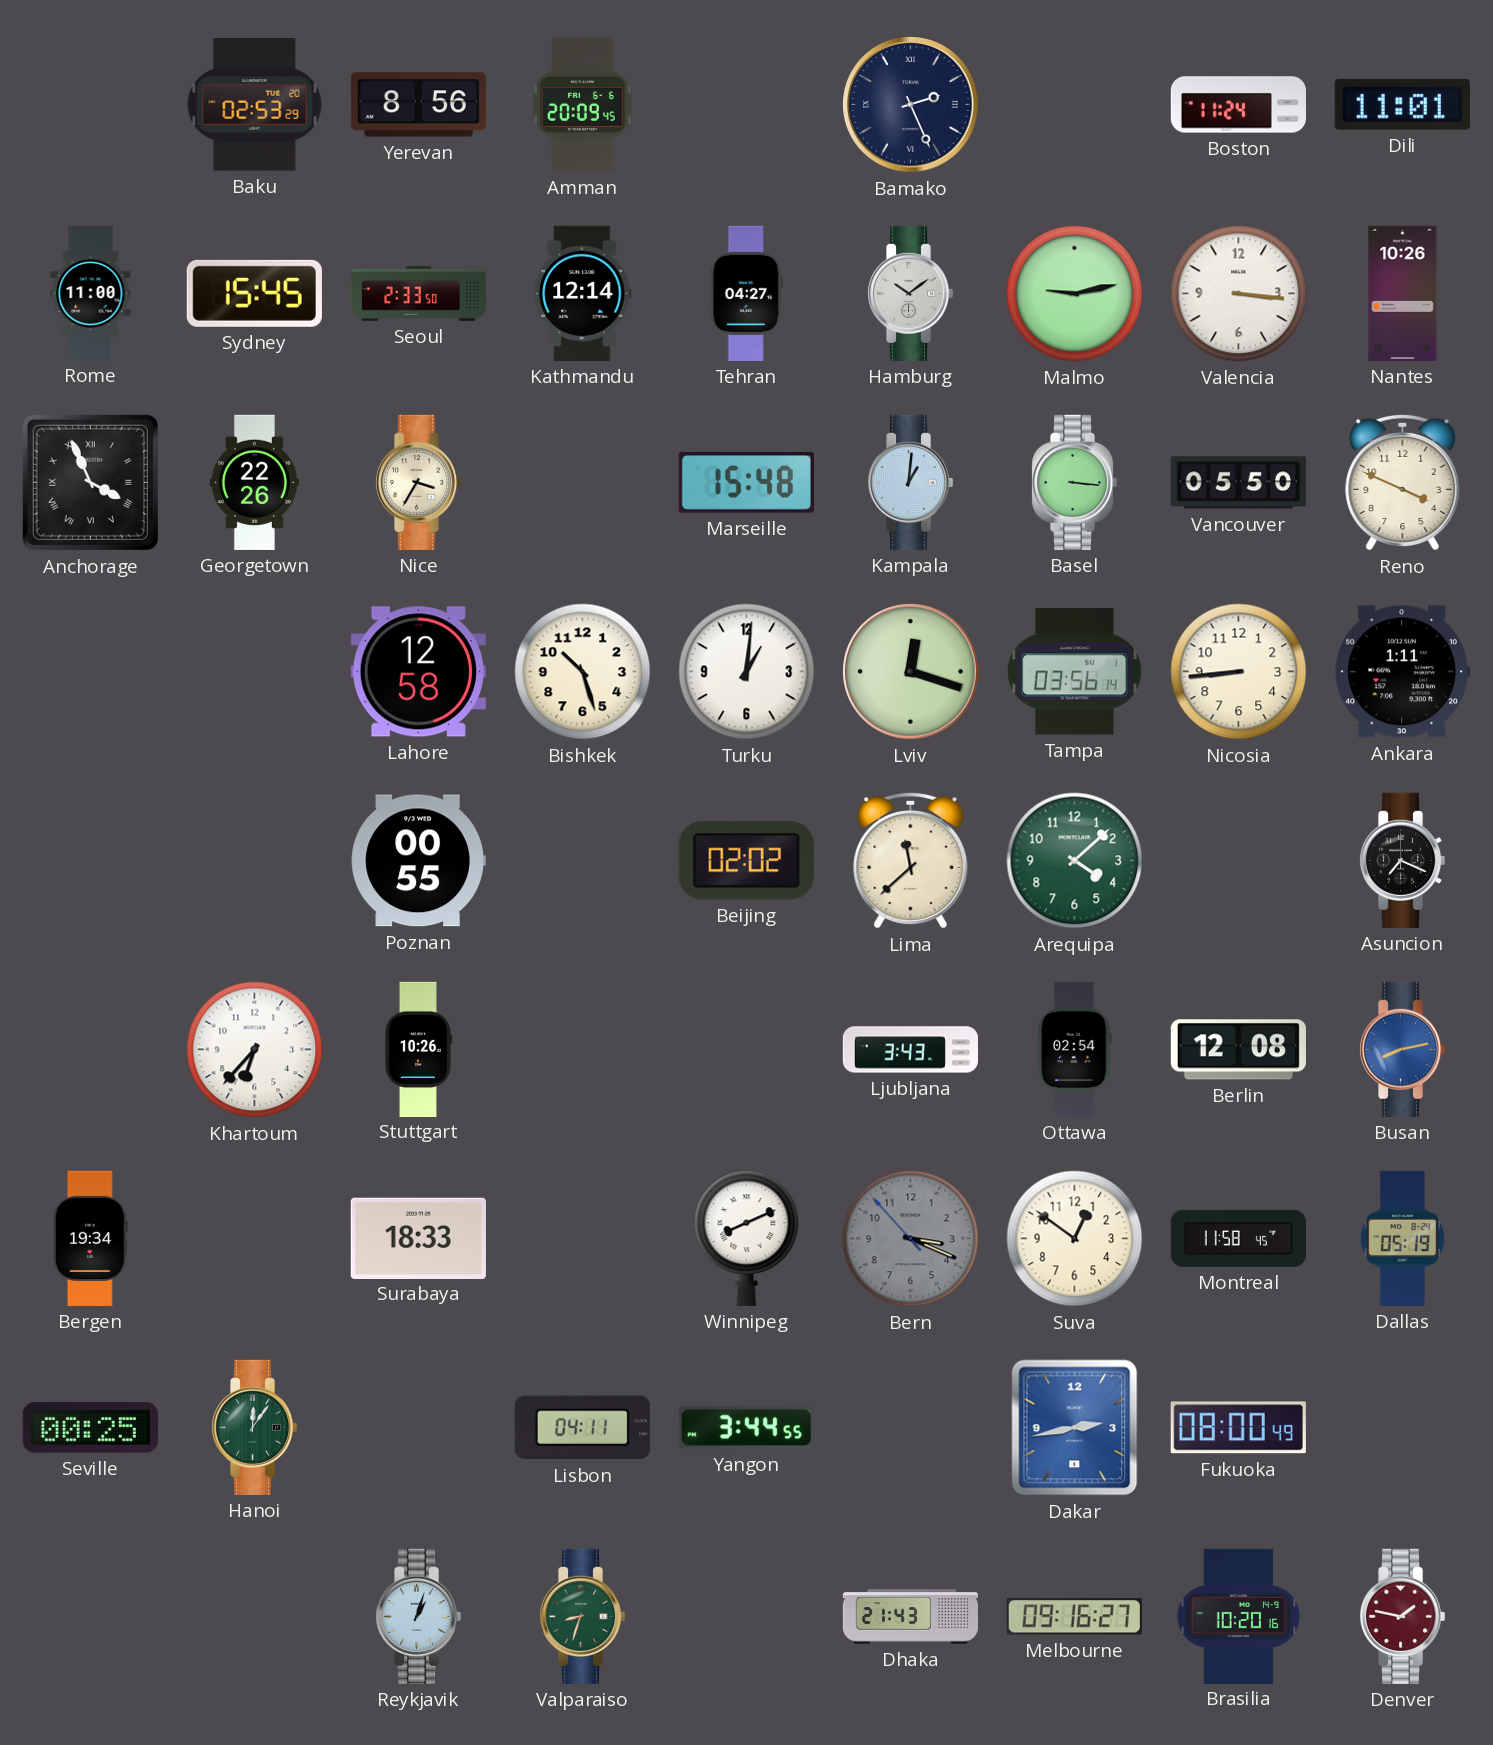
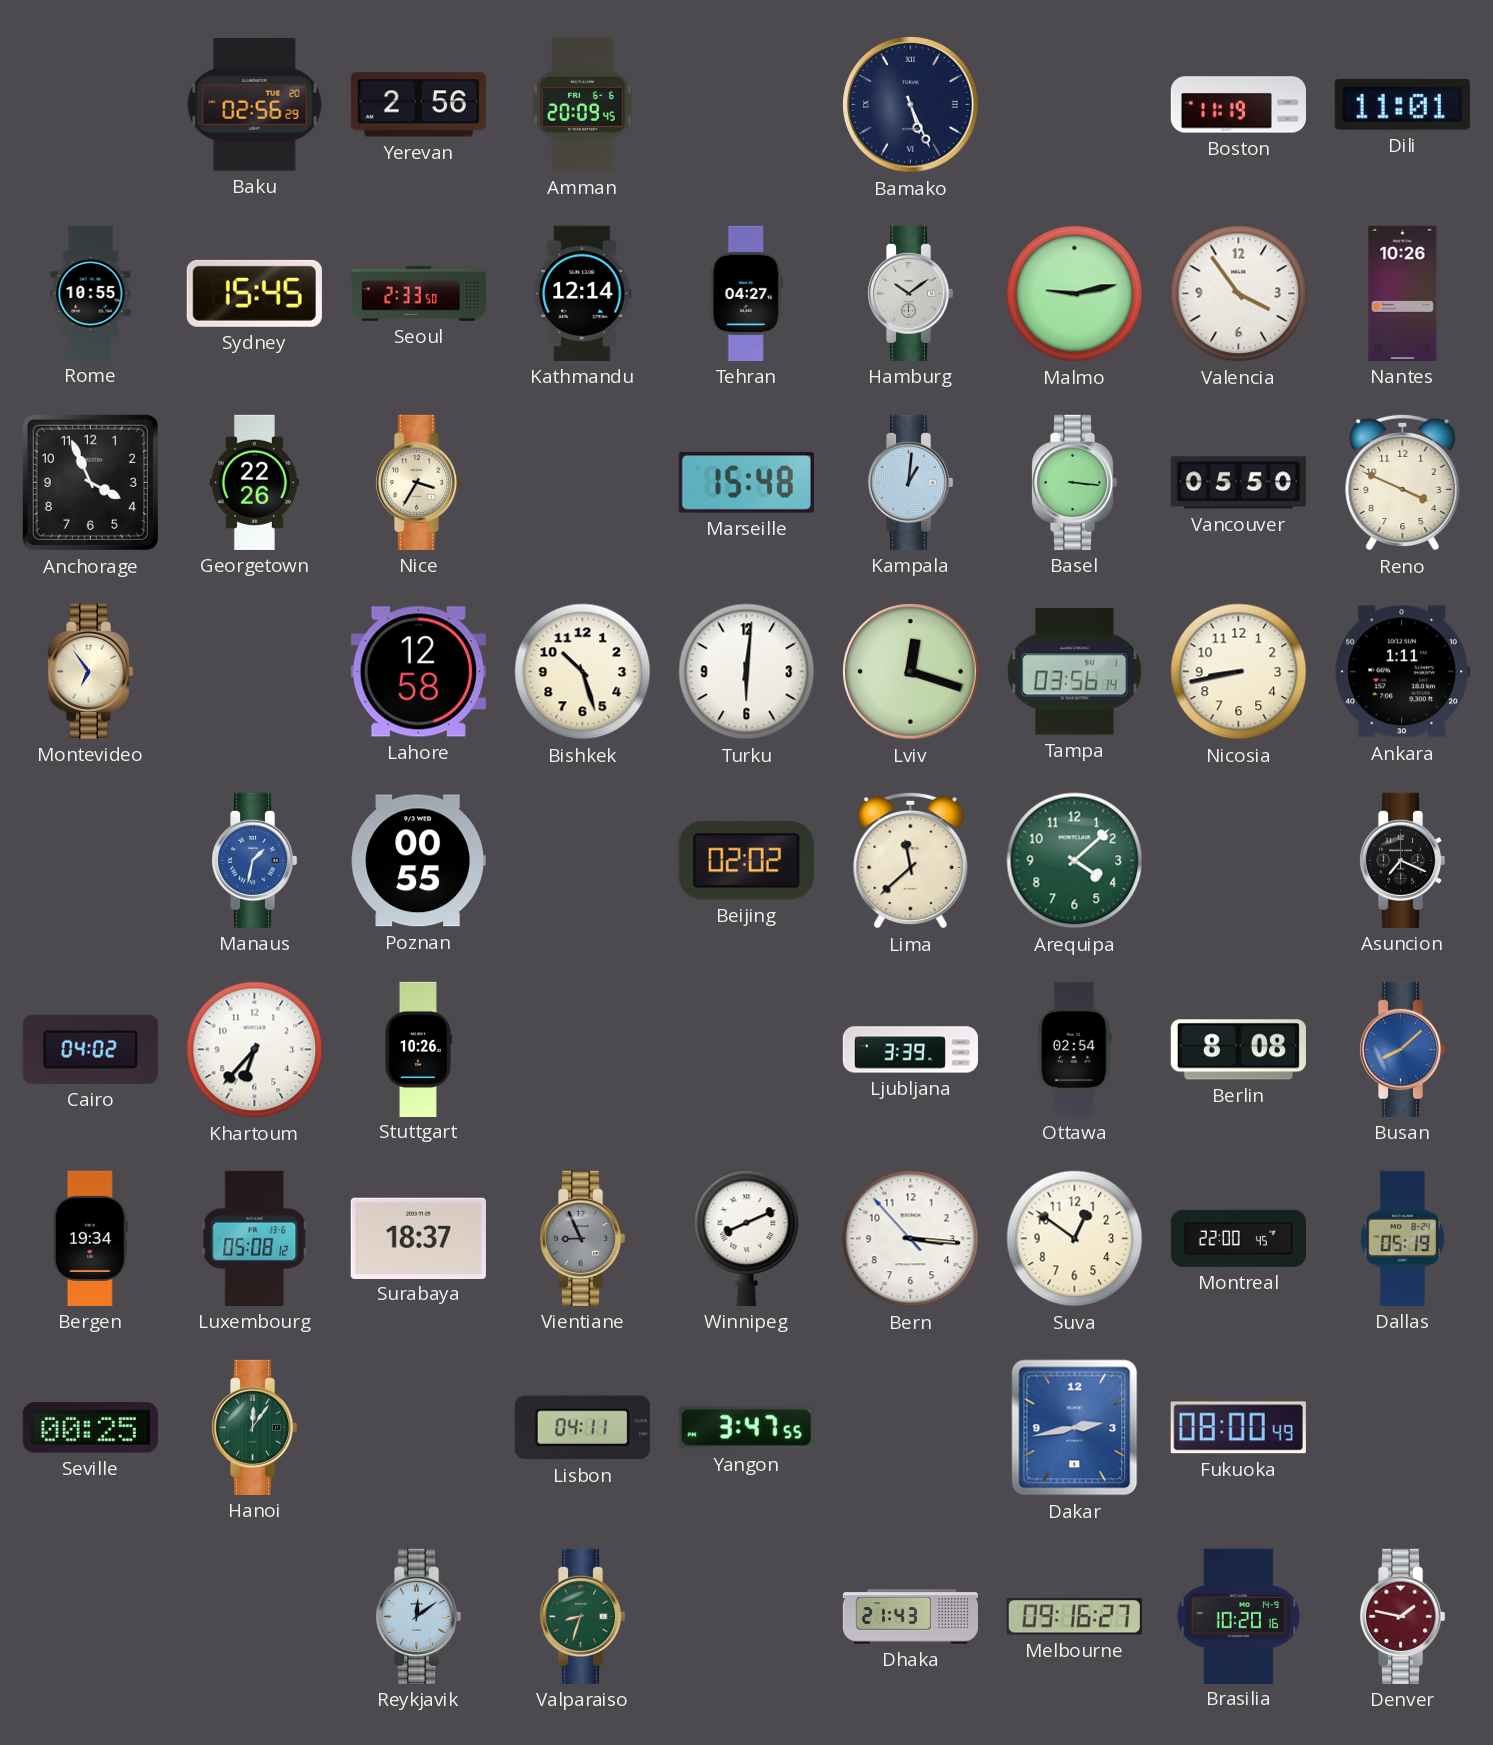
Baku: 02:53 -> 02:56 (255, 105)
Yerevan: 8:56 -> 2:56 (418, 105)
Bamako: 2:26 -> 5:26 (911, 105)
Boston: 11:24 -> 11:19 (1238, 105)
Rome: 11:00 -> 10:55 (91, 293)
Valencia: 3:16 -> 3:54 (1239, 294)
Anchorage numerals: Roman -> Arabic (90, 482)
Montevideo: none -> 6:54 (90, 671)
Turku: 1:01 -> 6:01 (747, 672)
Nicosia: 8:44 -> 8:43 (1239, 672)
Manaus: none -> 1:32 (254, 860)
Cairo: none -> 04:02 (90, 1049)
Ljubljana: 3:43 -> 3:39 (910, 1050)
Berlin: 12:08 -> 8:08 (1238, 1050)
Busan: 8:13 -> 8:08 (1402, 1049)
Luxembourg: none -> 05:08 (255, 1238)
Surabaya: 18:33 -> 18:37 (418, 1238)
Vientiane: none -> 8:56 (582, 1238)
Bern: 3:18 -> 3:15 (911, 1239)
Bern dial: grey -> white (911, 1239)
Montreal: 11:58 -> 22:00 (1238, 1238)
Yangon: 3:44 -> 3:47 (746, 1428)
Reykjavik: 1:03 -> 12:09 (418, 1616)
